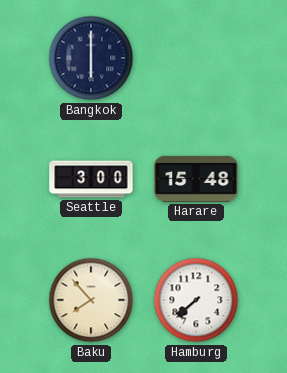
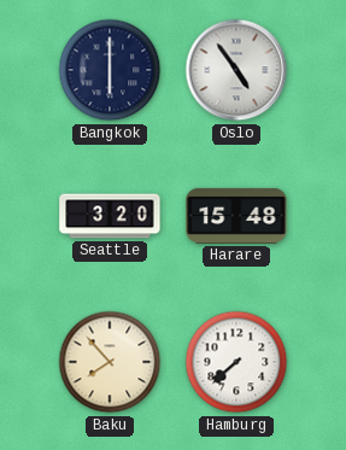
Oslo: none -> 4:54 (236, 70)
Seattle: 3:00 -> 3:20 (110, 216)
